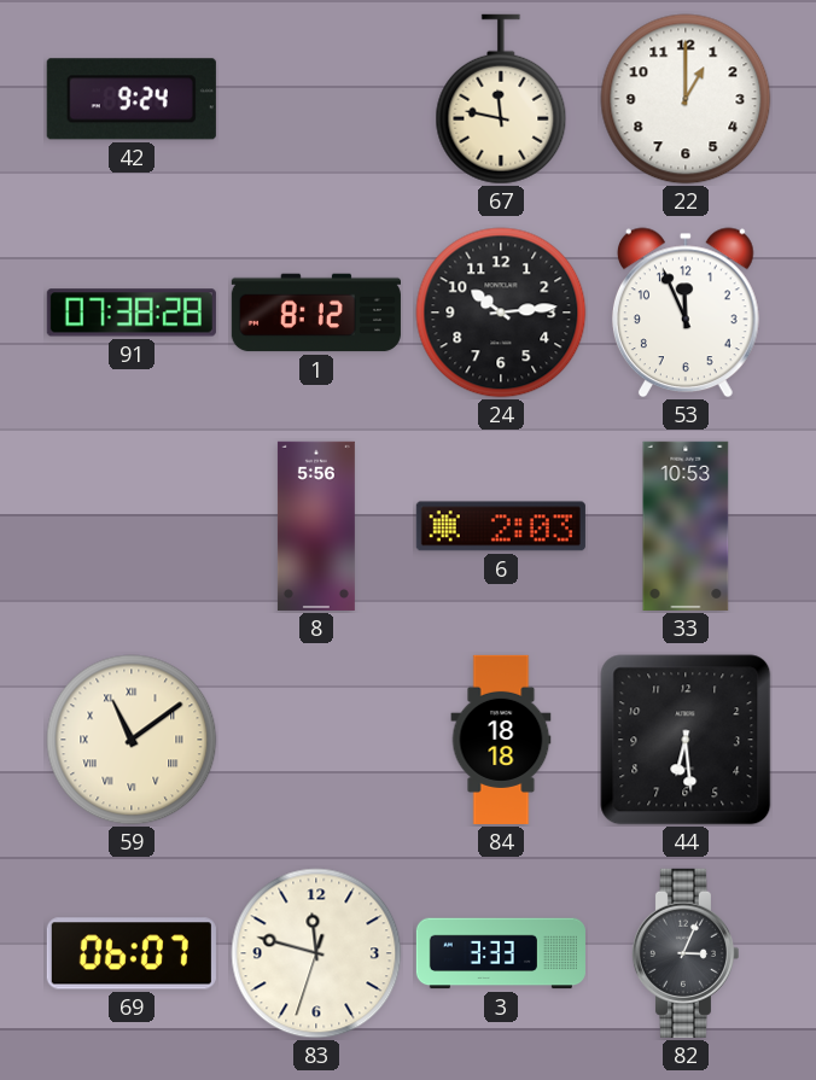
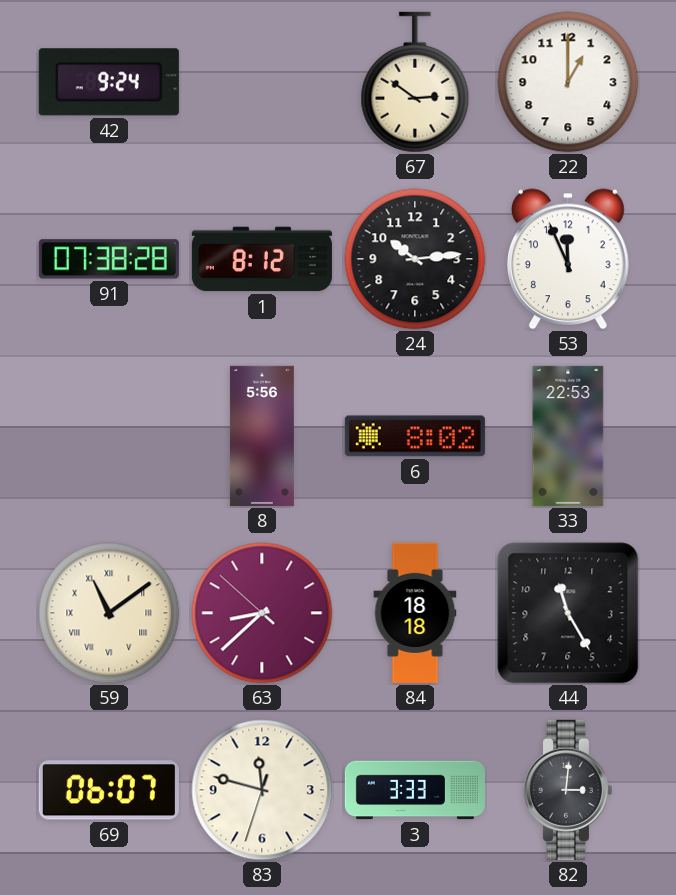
67: 11:47 -> 2:51 (415, 82)
6: 2:03 -> 8:02 (415, 436)
33: 10:53 -> 22:53 (568, 436)
63: none -> 8:37 (262, 613)
44: 6:29 -> 11:25 (568, 613)
82: 3:04 -> 3:01 (567, 790)
